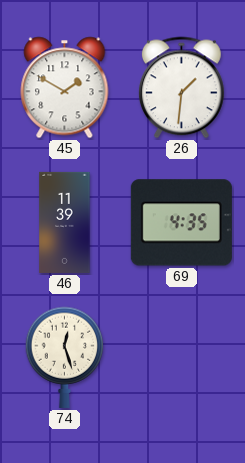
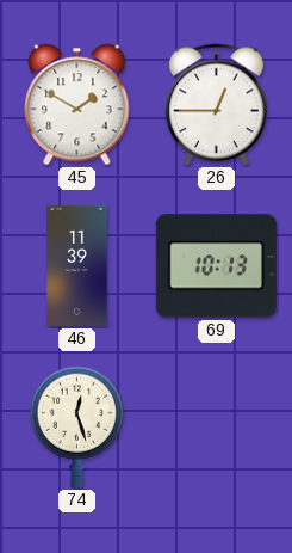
26: 1:31 -> 12:45 (216, 105)
69: 4:35 -> 10:13 (216, 266)
